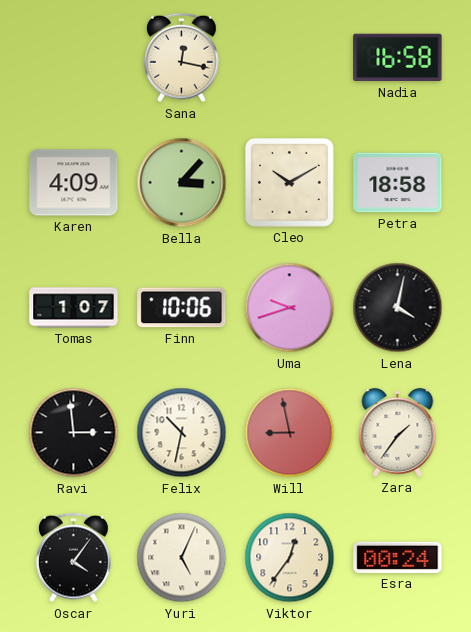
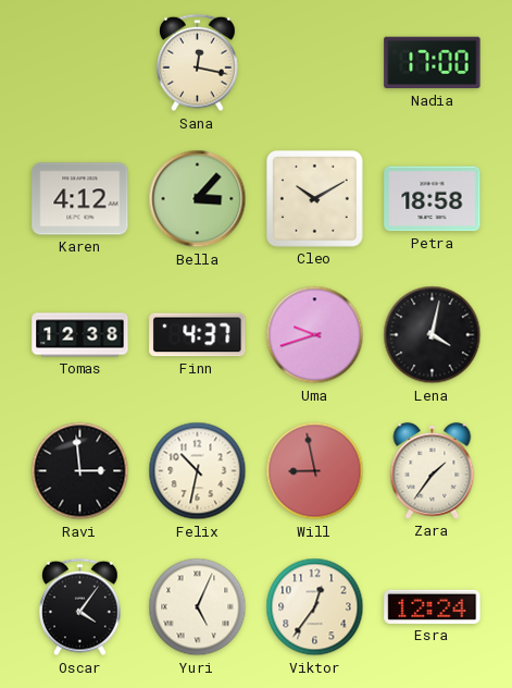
Nadia: 16:58 -> 17:00 (433, 63)
Karen: 4:09 -> 4:12 (80, 199)
Tomas: 1:07 -> 12:38 (80, 335)
Finn: 10:06 -> 4:37 (198, 335)
Esra: 00:24 -> 12:24 (433, 606)
